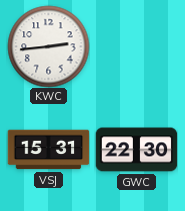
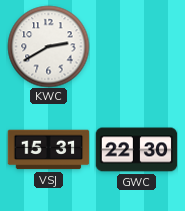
KWC: 2:44 -> 2:40 (48, 46)
